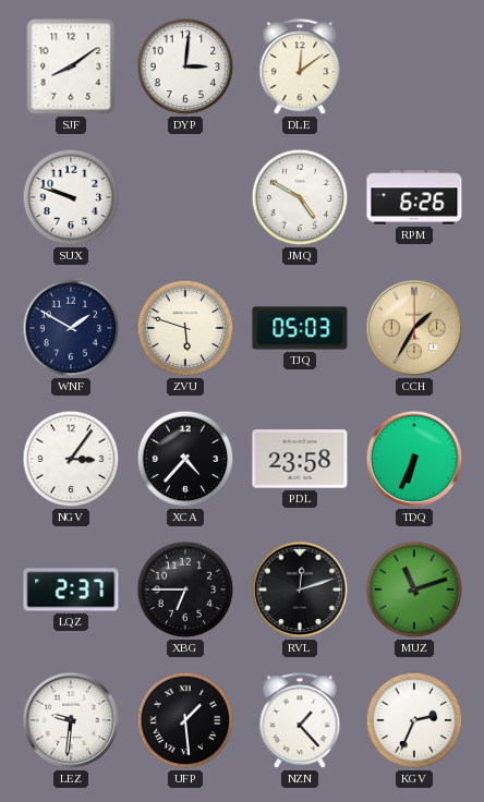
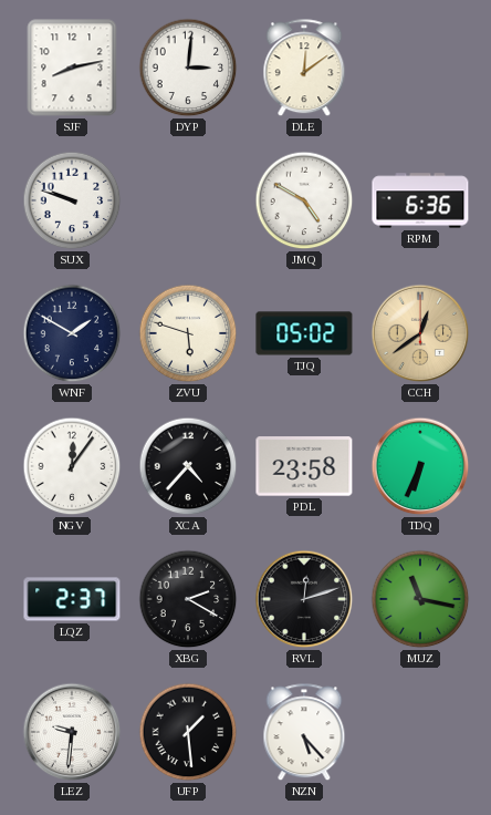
SJF: 8:09 -> 8:13 (72, 68)
RPM: 6:26 -> 6:36 (420, 200)
TJQ: 05:03 -> 05:02 (304, 333)
CCH: 1:35 -> 12:39 (420, 333)
NGV: 3:06 -> 12:06 (72, 466)
XBG: 6:45 -> 2:20 (188, 599)
MUZ: 11:12 -> 11:17 (420, 599)
NZN: 1:23 -> 5:23 (304, 733)
KGV: 2:34 -> none (414, 720)
